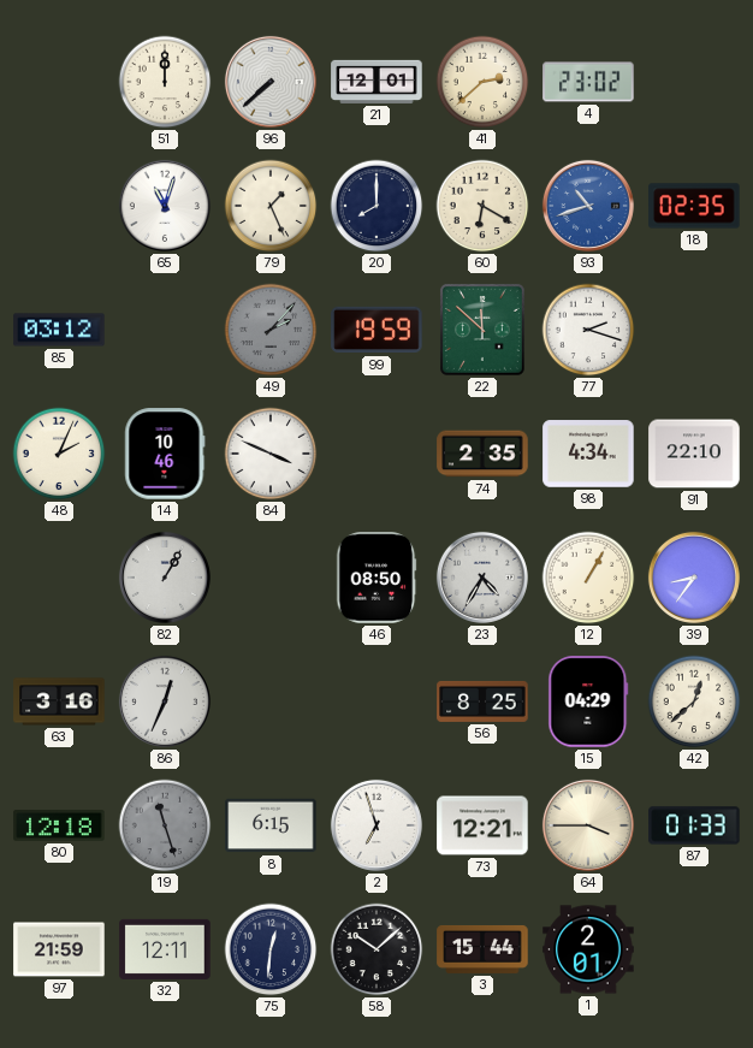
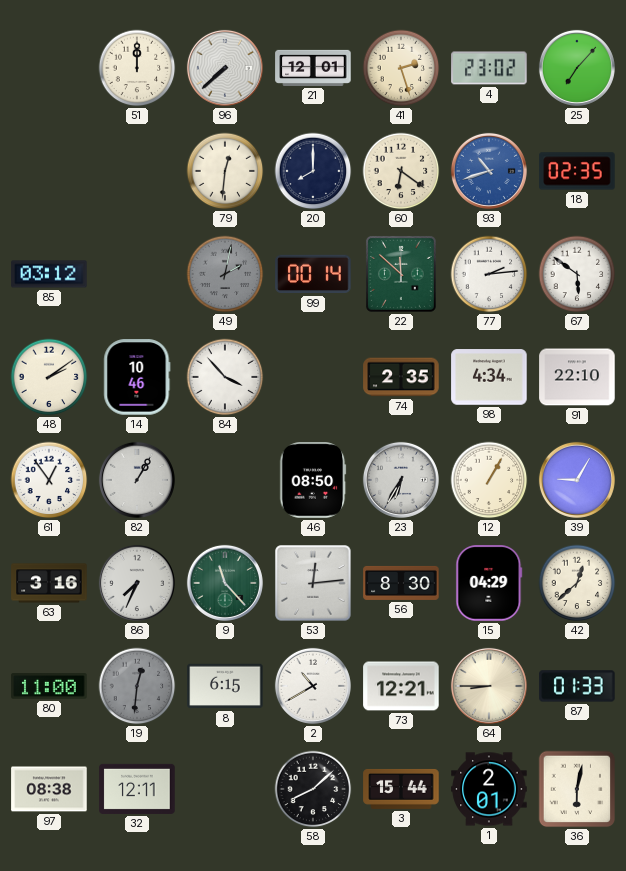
41: 2:38 -> 2:27 (401, 68)
25: none -> 7:07 (577, 68)
65: 11:03 -> none (165, 206)
79: 1:26 -> 12:31 (225, 171)
60: 6:20 -> 6:21 (401, 171)
49: 2:07 -> 2:02 (225, 274)
99: 19:59 -> 00:14 (313, 274)
77: 2:18 -> 2:14 (489, 274)
67: none -> 5:51 (577, 274)
48: 2:04 -> 2:09 (49, 377)
84: 3:49 -> 3:53 (225, 377)
61: none -> 12:54 (49, 480)
23: 4:35 -> 6:35 (401, 480)
39: 8:36 -> 9:05 (577, 480)
86: 12:34 -> 7:34 (137, 583)
9: none -> 11:23 (225, 583)
53: none -> 12:14 (313, 583)
56: 8:25 -> 8:30 (401, 583)
80: 12:18 -> 11:00 (49, 686)
19: 11:27 -> 12:31 (137, 686)
2: 6:57 -> 10:40 (313, 686)
64: 3:45 -> 8:45 (489, 686)
97: 21:59 -> 08:38 (49, 789)
75: 12:31 -> none (271, 949)
58: 10:08 -> 8:08 (313, 789)
36: none -> 6:02 (577, 789)
